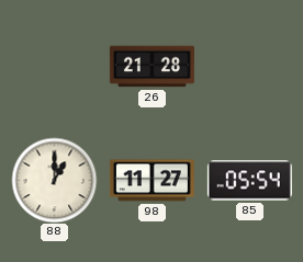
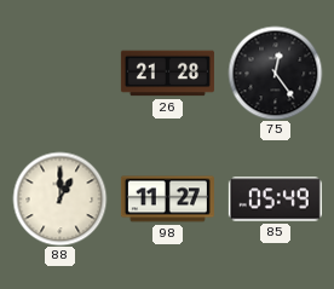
75: none -> 12:24 (275, 73)
85: 05:54 -> 05:49 (275, 200)
